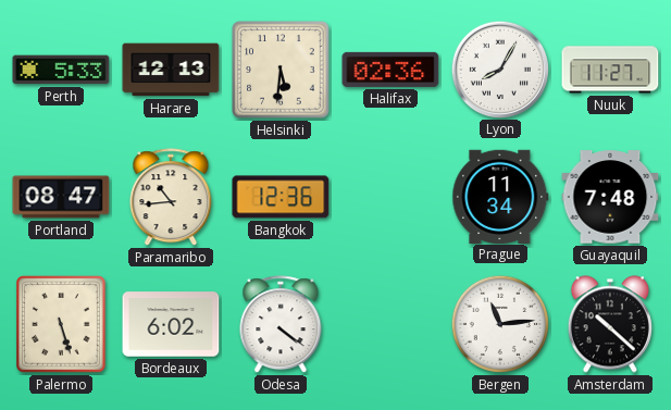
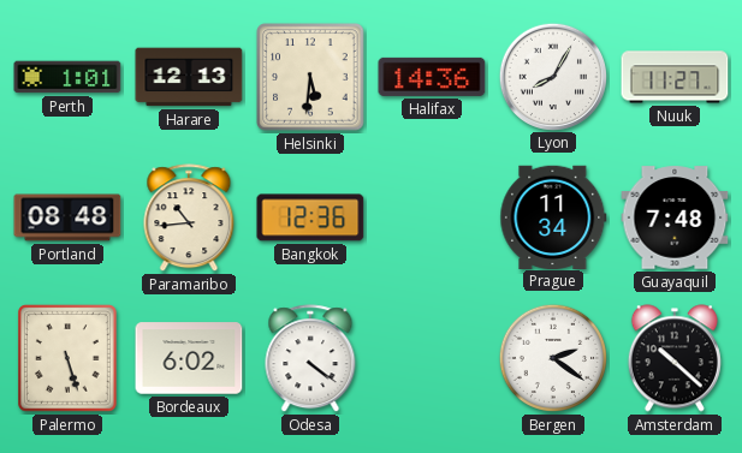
Perth: 5:33 -> 1:01 (67, 77)
Halifax: 02:36 -> 14:36 (432, 77)
Portland: 08:47 -> 08:48 (67, 217)
Bergen: 11:14 -> 2:21 (553, 358)
